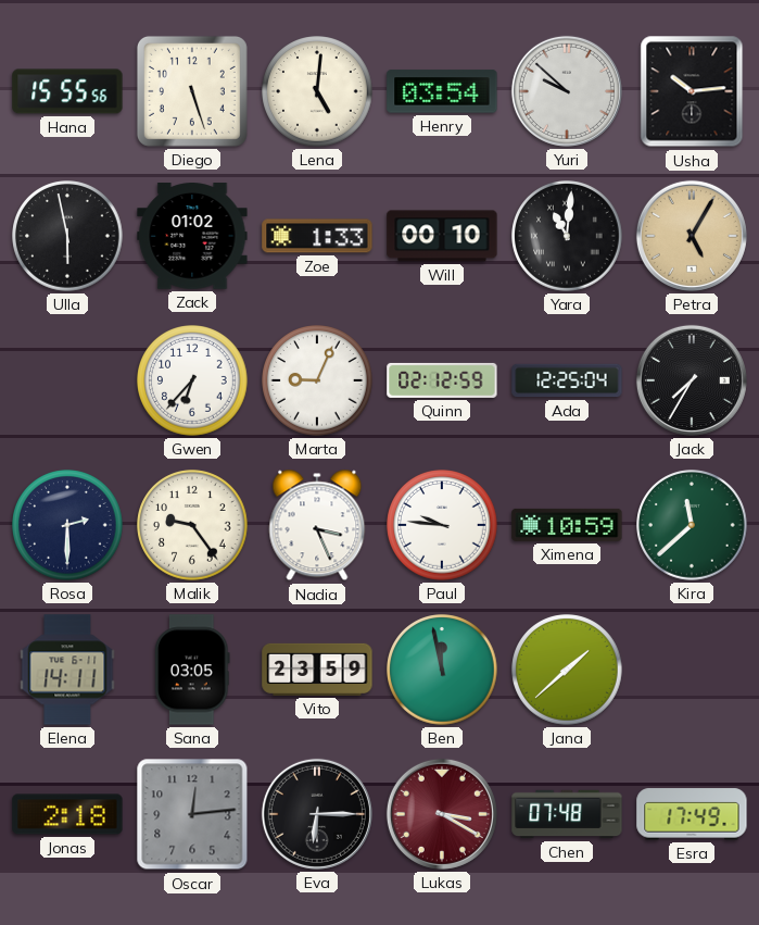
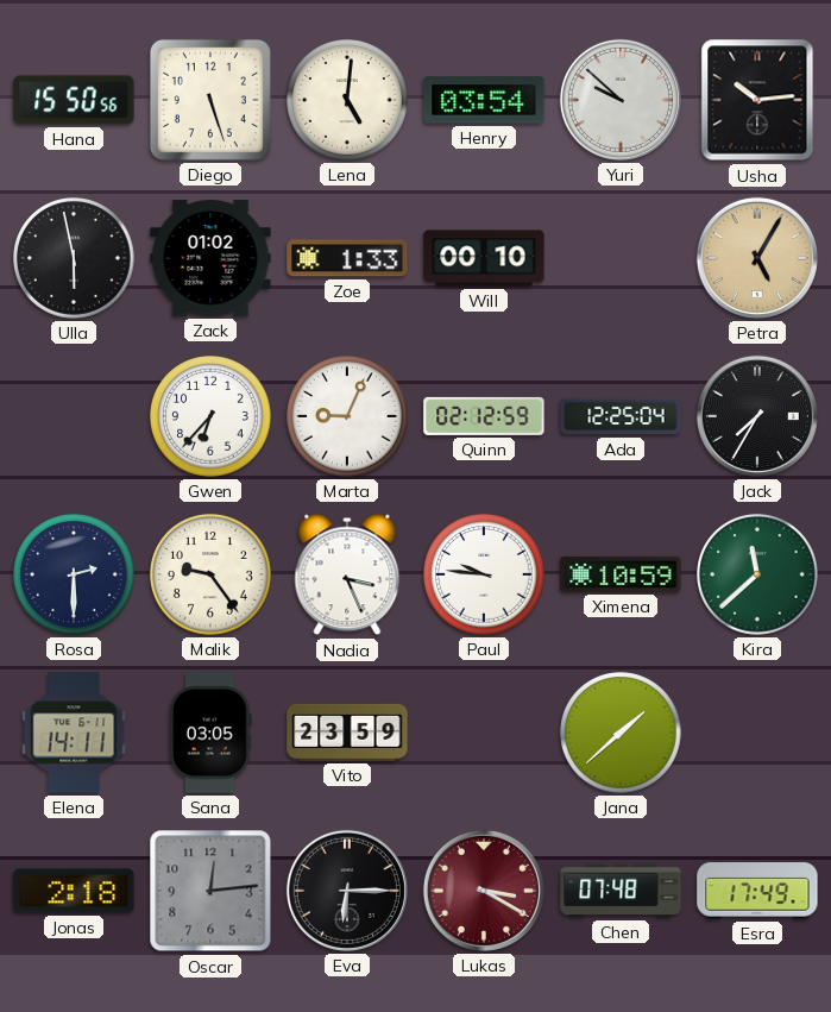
Hana: 15:55 -> 15:50 (74, 100)
Yara: 11:01 -> none (567, 236)
Ben: 11:58 -> none (442, 670)
